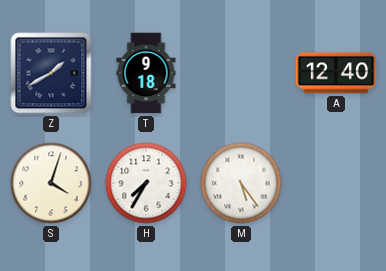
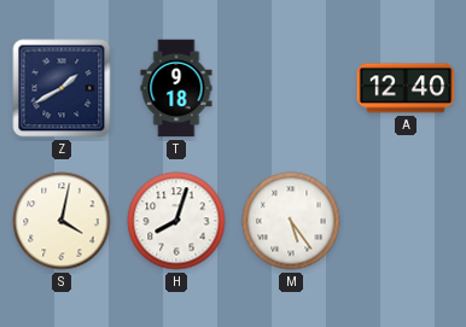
S: 4:03 -> 4:02 (62, 221)
H: 7:35 -> 8:03 (176, 221)
